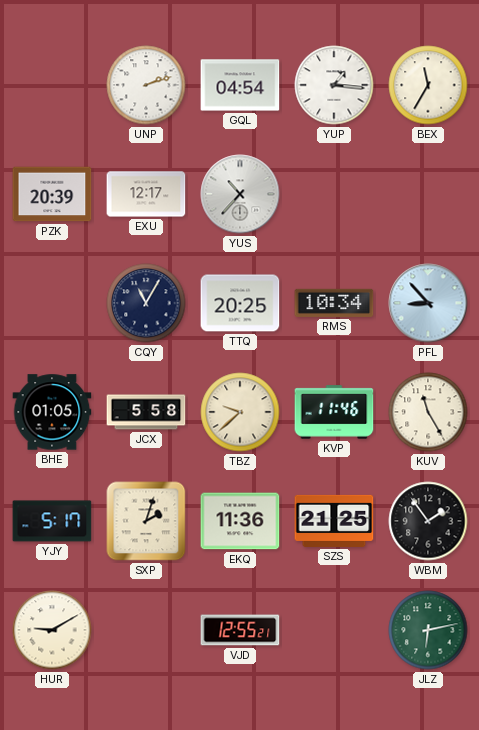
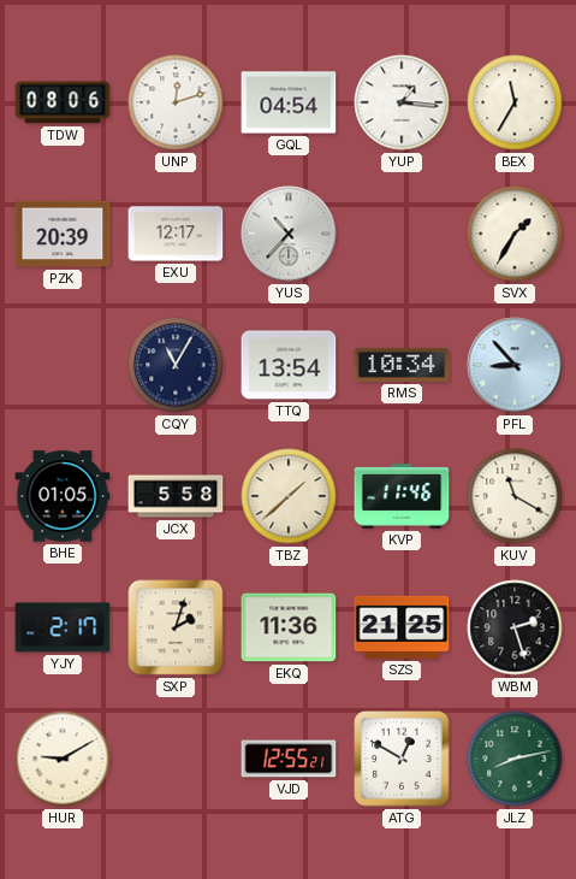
TDW: none -> 08:06 (63, 102)
UNP: 2:12 -> 12:12 (176, 102)
SVX: none -> 1:35 (515, 234)
TTQ: 20:25 -> 13:54 (289, 365)
TBZ: 9:38 -> 1:38 (289, 496)
KUV: 11:25 -> 11:20 (515, 496)
YJY: 5:17 -> 2:17 (63, 627)
WBM: 1:54 -> 2:27 (515, 627)
ATG: none -> 12:50 (402, 759)
JLZ: 6:13 -> 8:13 (515, 759)
